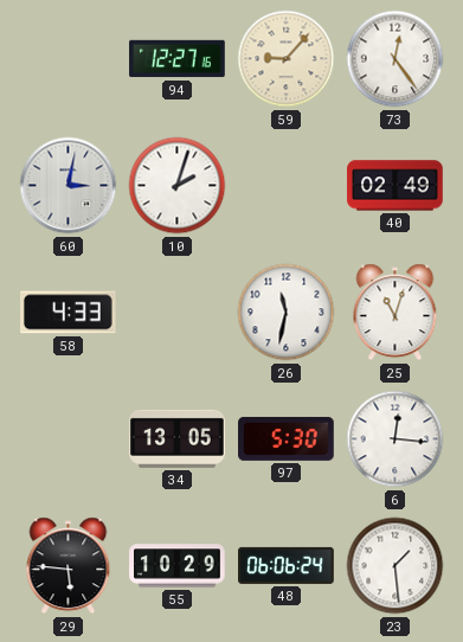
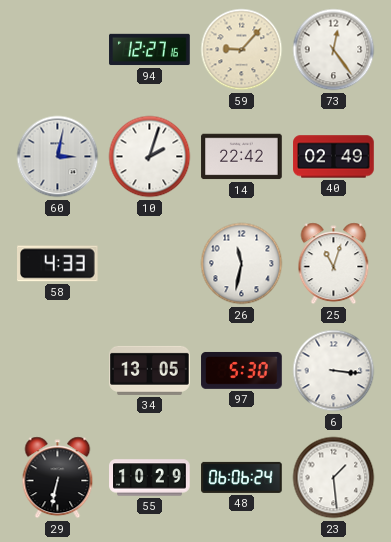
14: none -> 22:42 (242, 157)
6: 12:16 -> 3:16 (334, 371)
29: 5:46 -> 6:32 (58, 478)
